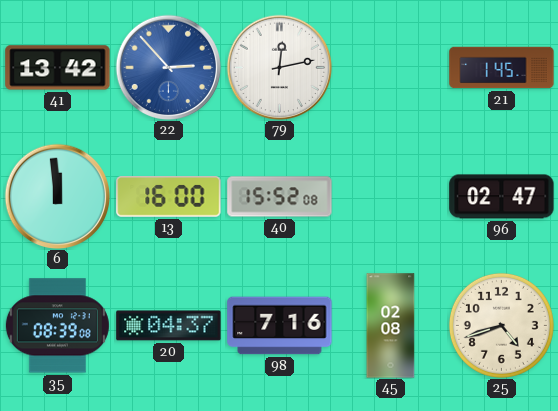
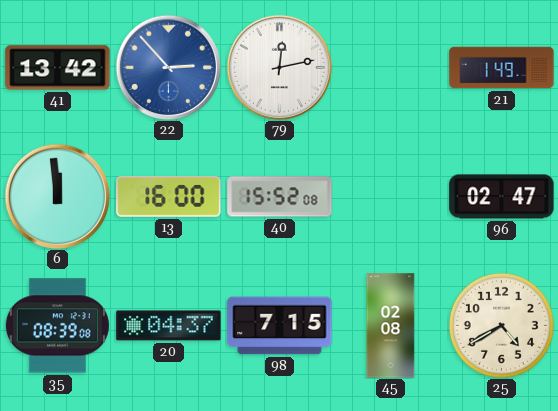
21: 1:45 -> 1:49 (502, 68)
98: 7:16 -> 7:15 (280, 326)
25: 4:42 -> 4:40 (501, 325)
